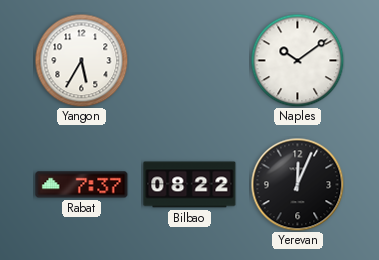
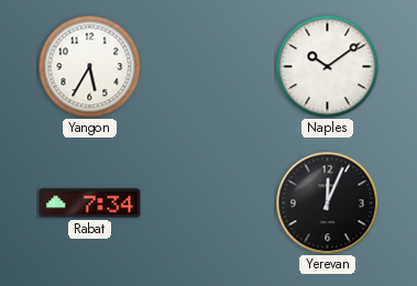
Rabat: 7:37 -> 7:34 (90, 204)
Bilbao: 08:22 -> none (190, 185)
